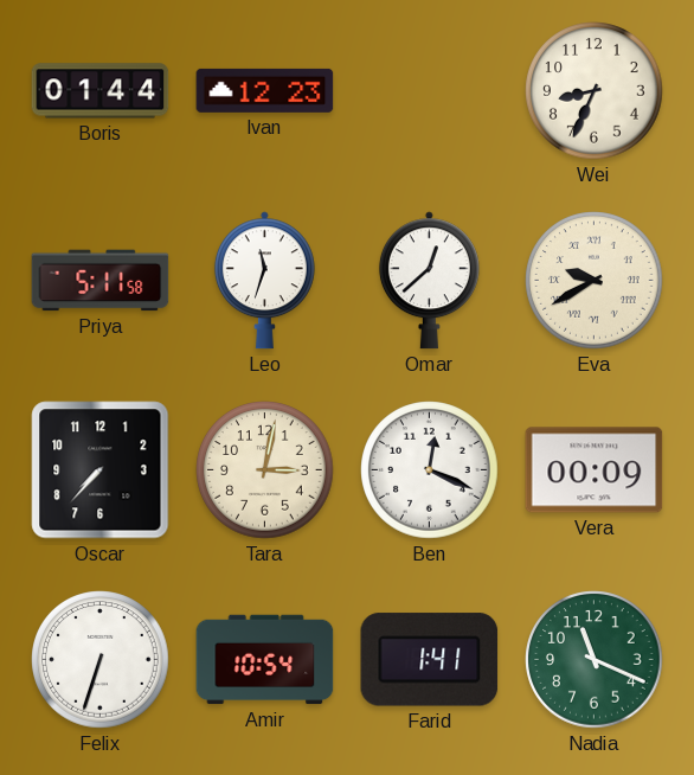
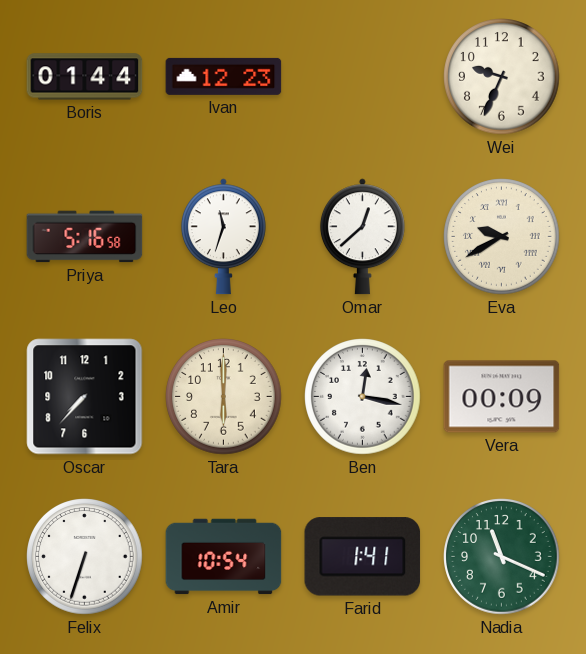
Wei: 8:34 -> 9:34 (502, 77)
Priya: 5:11 -> 5:16 (85, 237)
Tara: 3:02 -> 6:00 (224, 397)
Ben: 12:19 -> 12:17 (363, 397)
